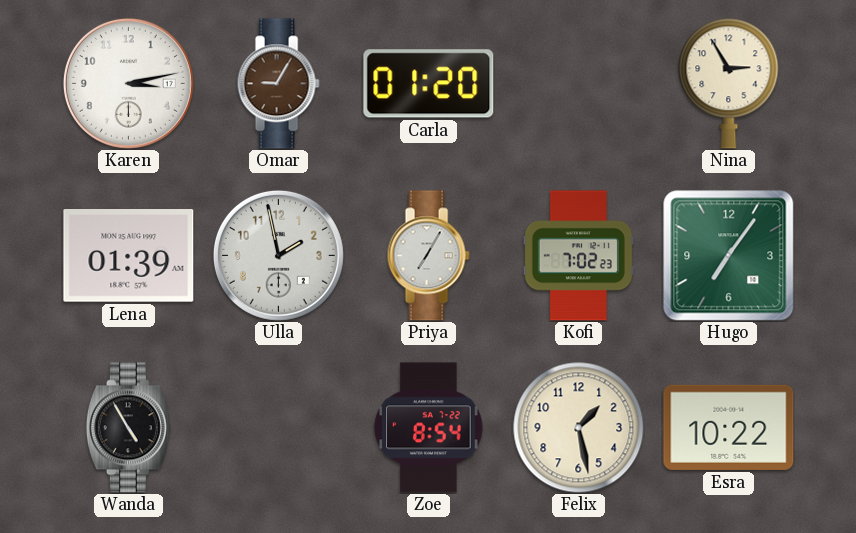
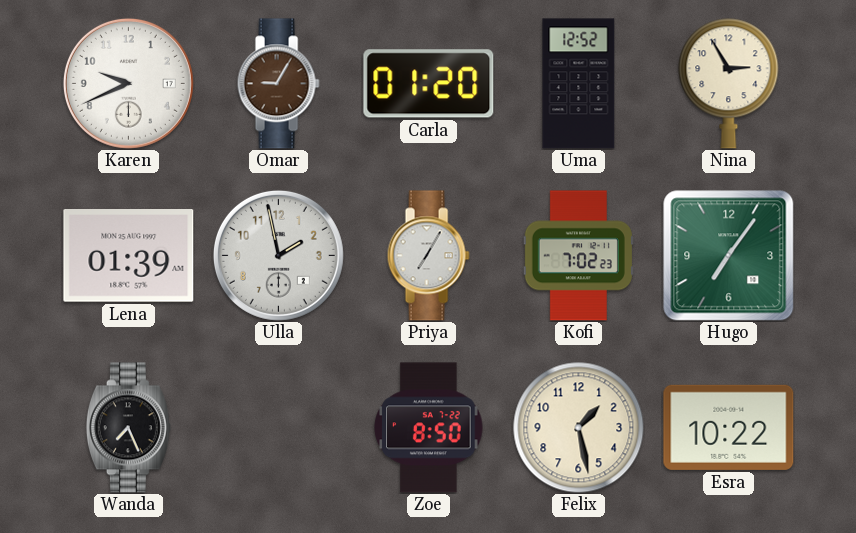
Karen: 3:13 -> 9:41 (128, 83)
Uma: none -> 12:52 (579, 84)
Wanda: 4:55 -> 7:26 (128, 428)
Zoe: 8:54 -> 8:50 (429, 428)
